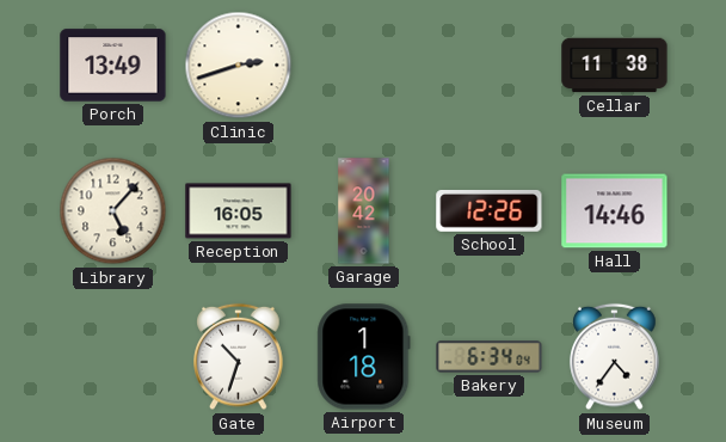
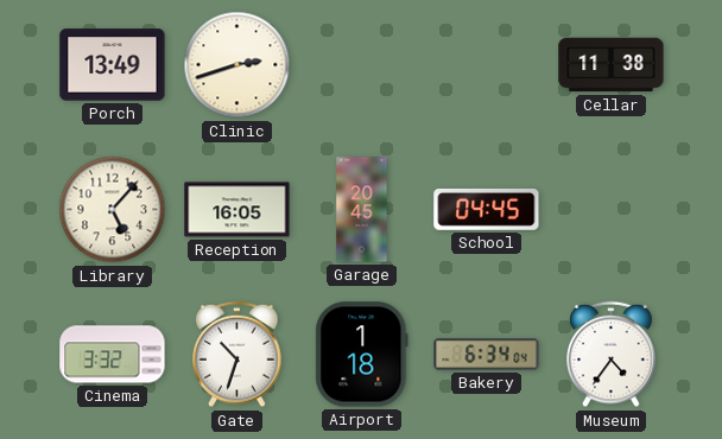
Garage: 20:42 -> 20:45 (362, 210)
School: 12:26 -> 04:45 (487, 209)
Hall: 14:46 -> none (615, 211)
Cinema: none -> 3:32 (113, 355)
